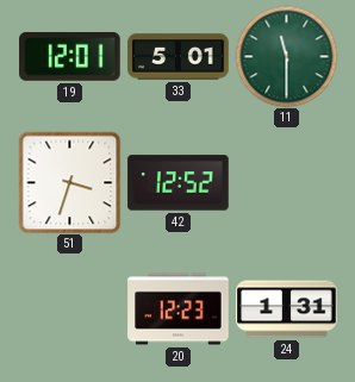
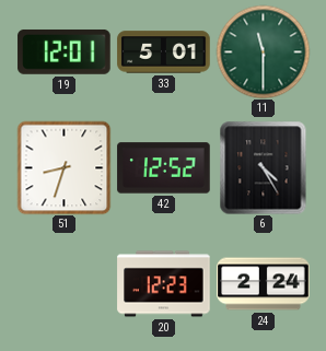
51: 3:33 -> 8:33 (63, 167)
6: none -> 4:25 (264, 167)
24: 1:31 -> 2:24 (264, 284)
